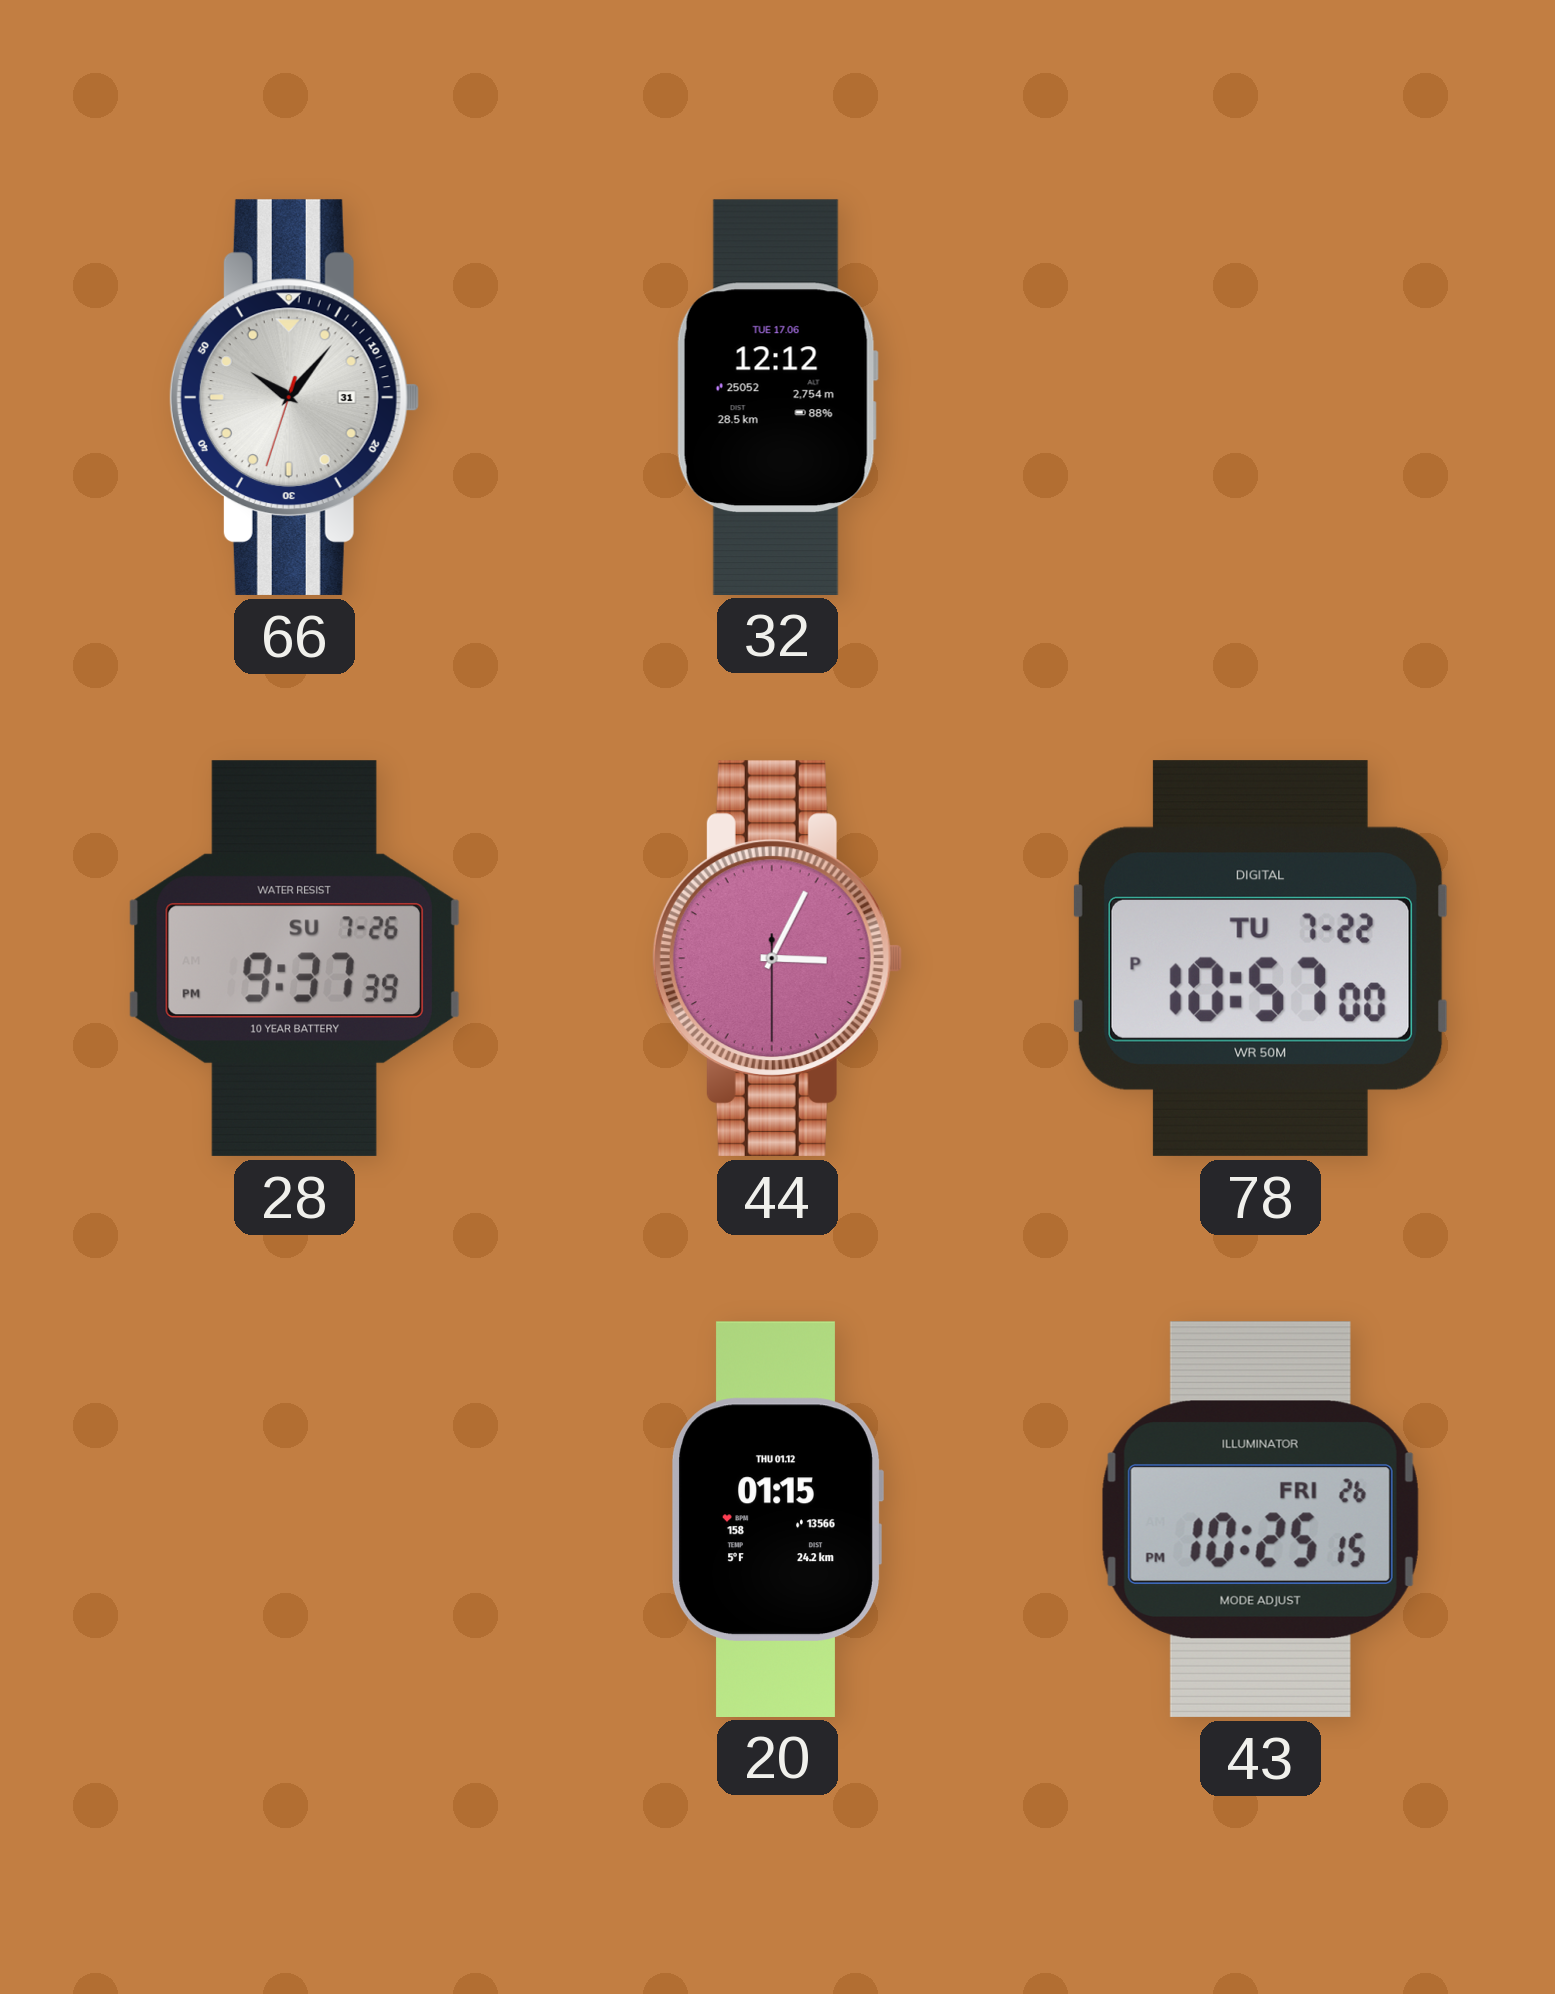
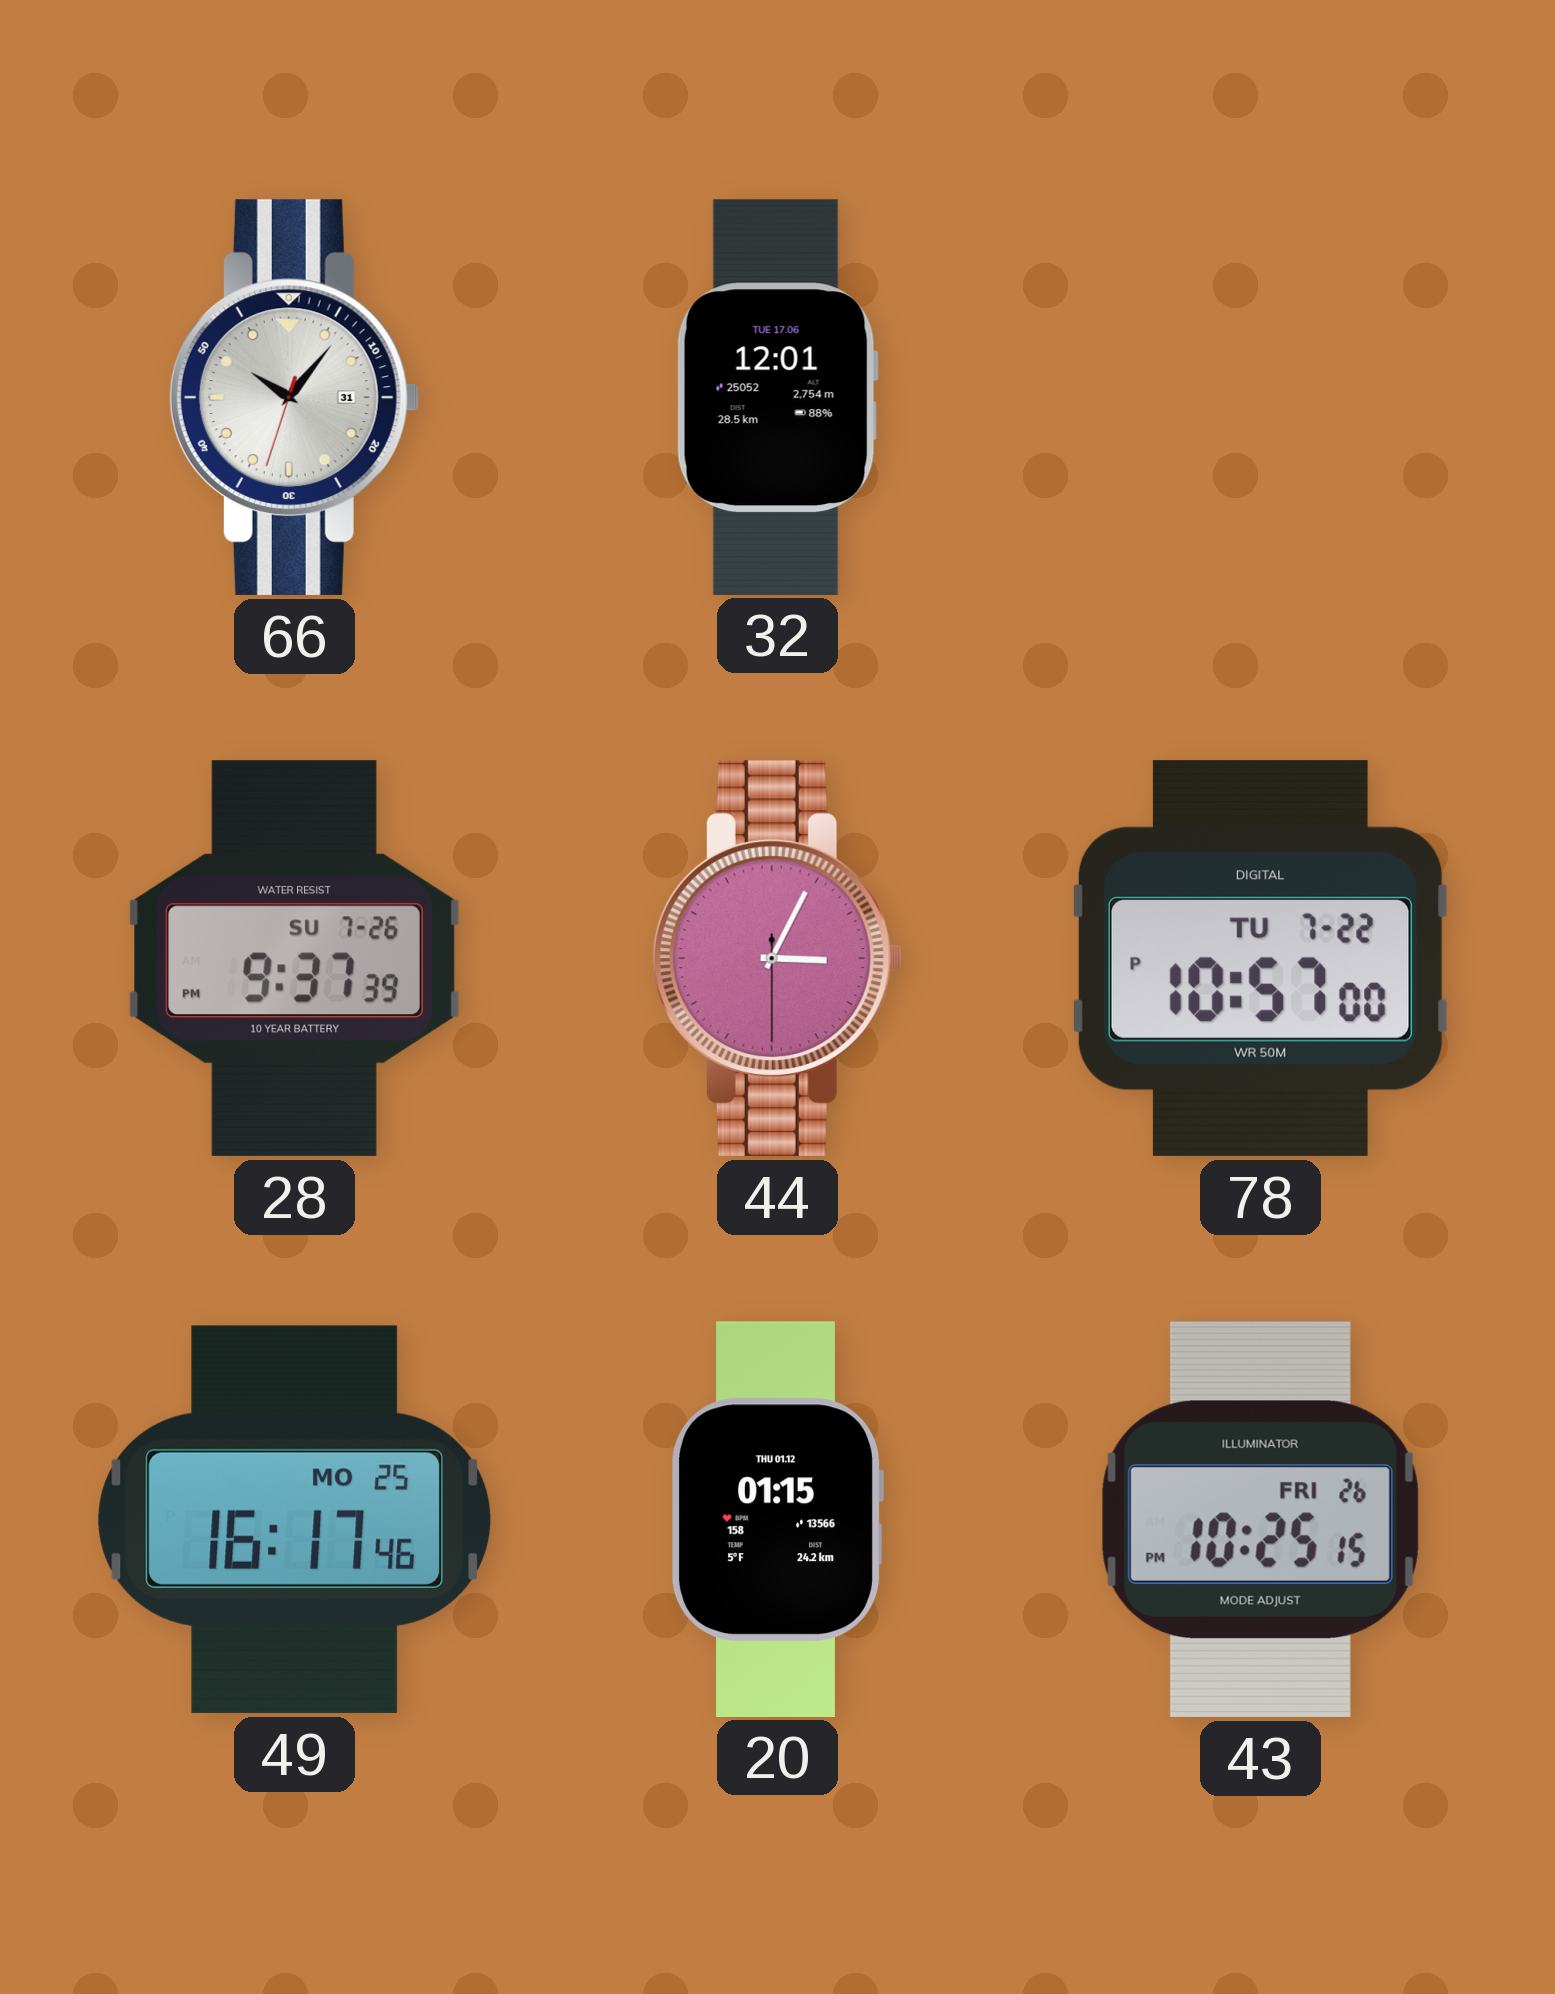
32: 12:12 -> 12:01 (777, 397)
49: none -> 16:17 (295, 1519)
